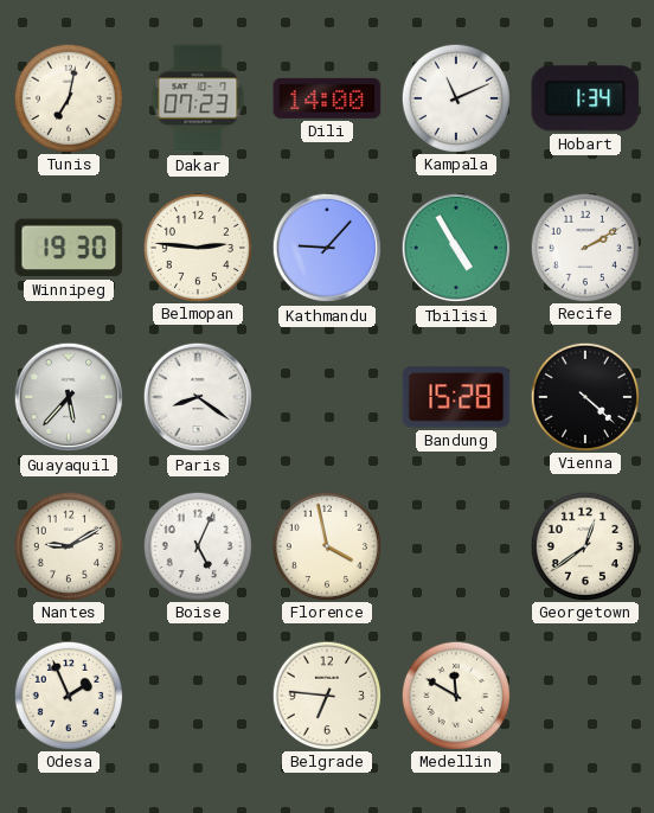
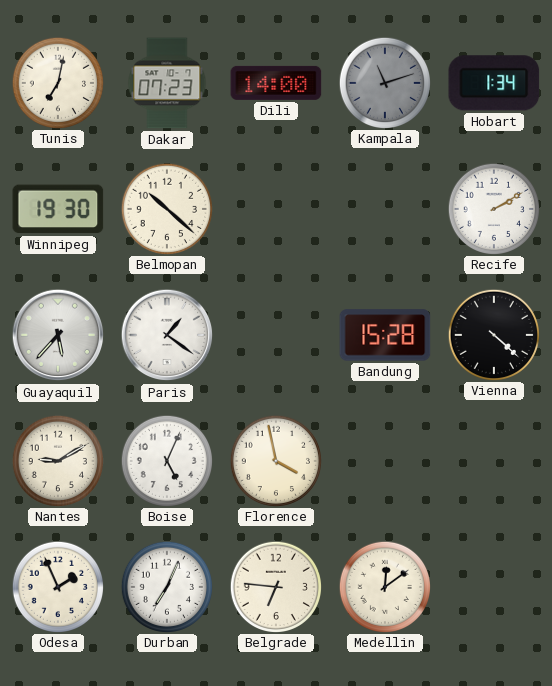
Kampala: 11:11 -> 11:12 (384, 82)
Kampala dial: white -> grey (384, 82)
Belmopan: 2:46 -> 10:22 (166, 208)
Kathmandu: 9:07 -> none (327, 248)
Tbilisi: 4:55 -> none (456, 248)
Paris: 8:21 -> 1:21 (167, 335)
Georgetown: 12:39 -> none (584, 545)
Durban: none -> 7:04 (166, 586)
Medellin: 11:50 -> 12:09 (384, 586)
